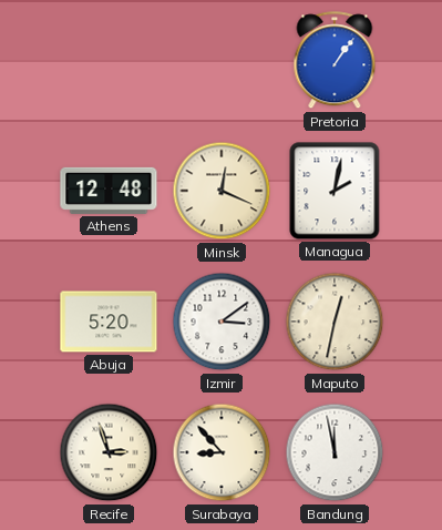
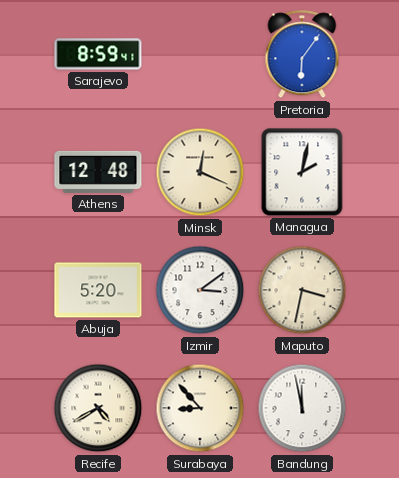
Sarajevo: none -> 8:59 (98, 54)
Pretoria: 1:06 -> 6:06 (302, 55)
Maputo: 12:32 -> 3:32 (302, 290)
Recife: 2:57 -> 4:40 (98, 408)
